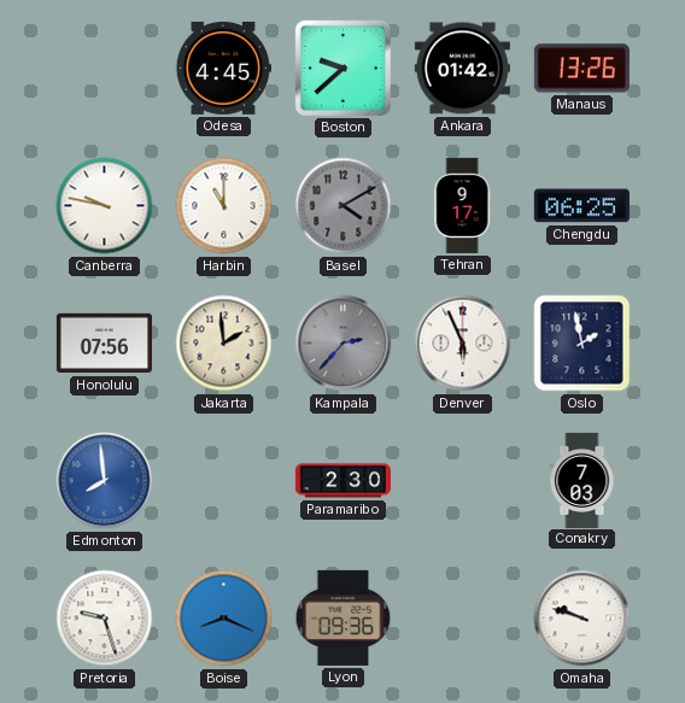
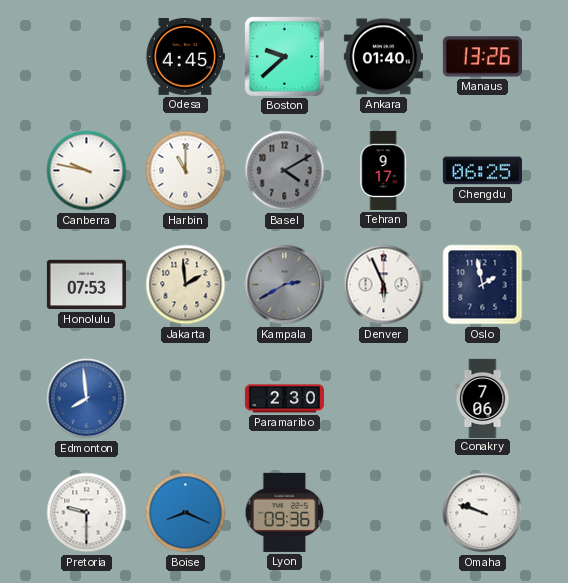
Ankara: 01:42 -> 01:40 (383, 57)
Honolulu: 07:56 -> 07:53 (86, 285)
Kampala: 2:37 -> 2:40 (285, 285)
Conakry: 7:03 -> 7:06 (483, 398)
Pretoria: 9:27 -> 9:30 (87, 513)
